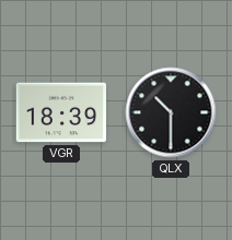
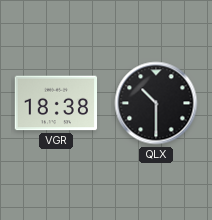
VGR: 18:39 -> 18:38 (55, 103)
